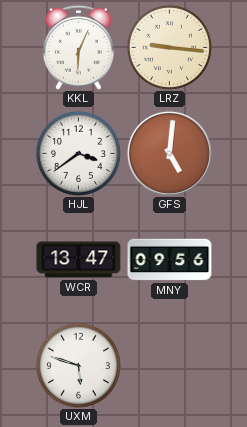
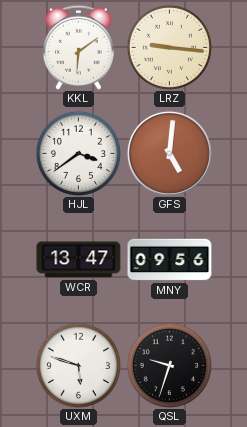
KKL: 6:04 -> 6:09 (78, 47)
QSL: none -> 9:33 (169, 365)
